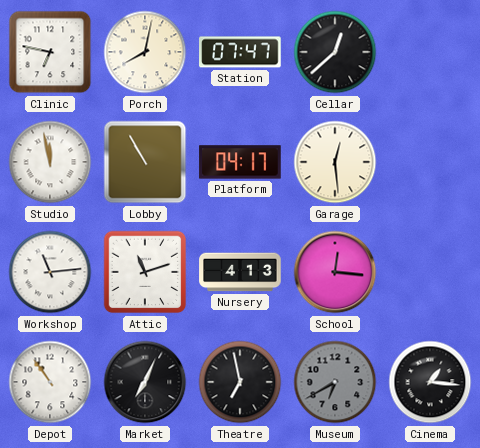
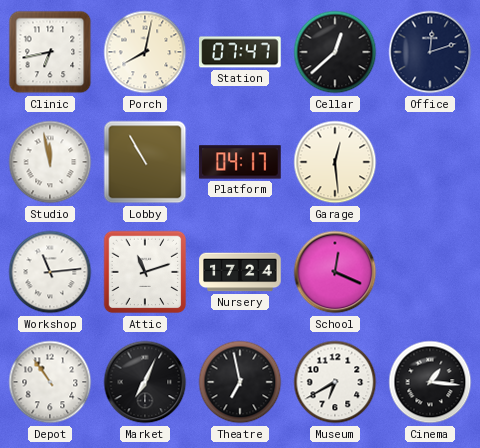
Clinic: 6:47 -> 6:43 (50, 52)
Office: none -> 12:12 (430, 52)
Nursery: 4:13 -> 17:24 (240, 272)
School: 12:16 -> 12:19 (335, 272)
Museum dial: grey -> white (335, 382)
